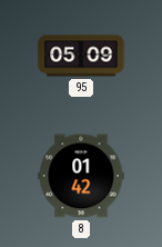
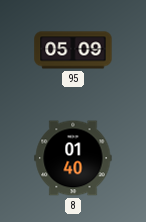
8: 01:42 -> 01:40 (73, 158)
